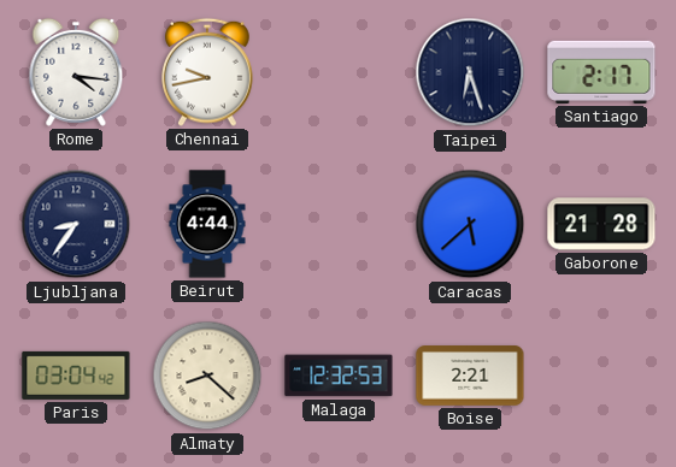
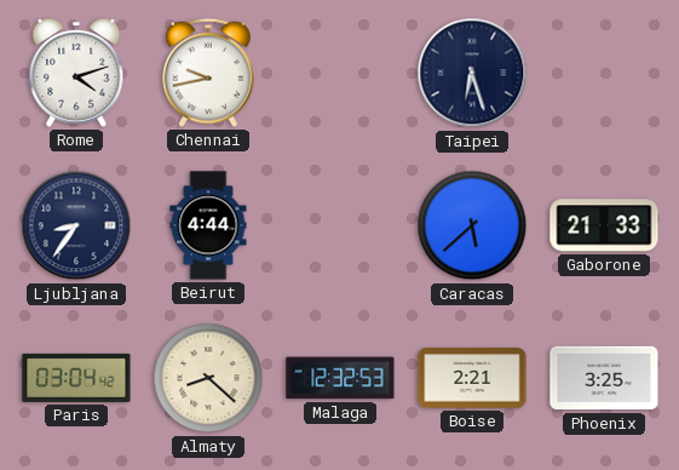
Rome: 4:16 -> 4:12 (76, 73)
Santiago: 2:17 -> none (601, 72)
Gaborone: 21:28 -> 21:33 (604, 225)
Phoenix: none -> 3:25 (604, 378)
